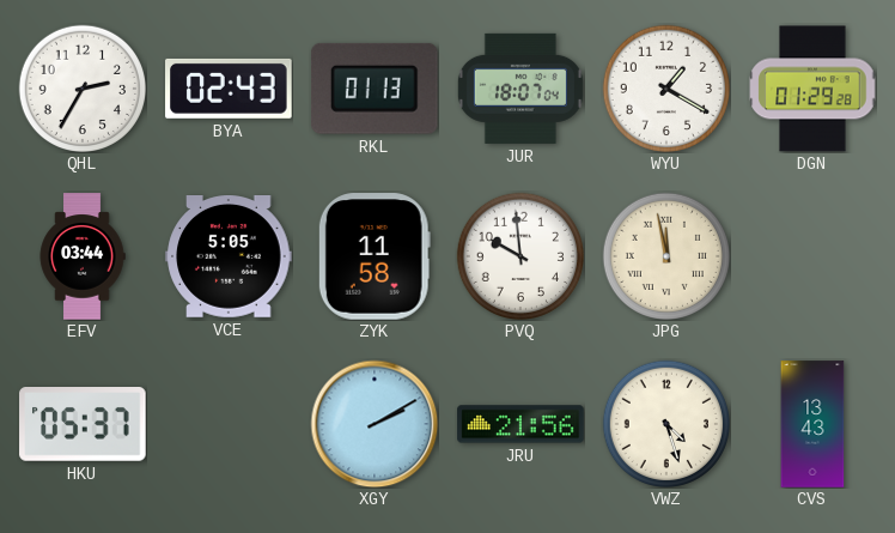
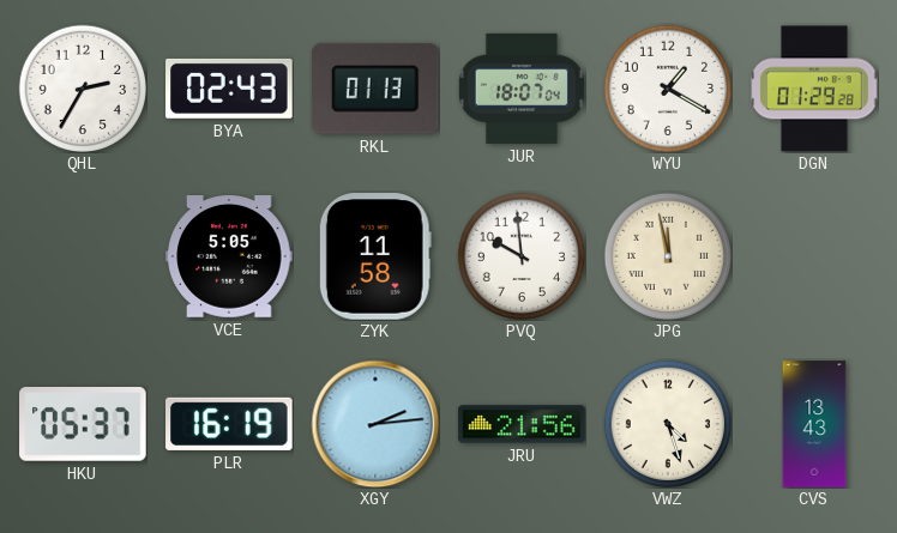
EFV: 03:44 -> none (83, 256)
PLR: none -> 16:19 (229, 424)
XGY: 2:10 -> 2:14 (375, 424)
